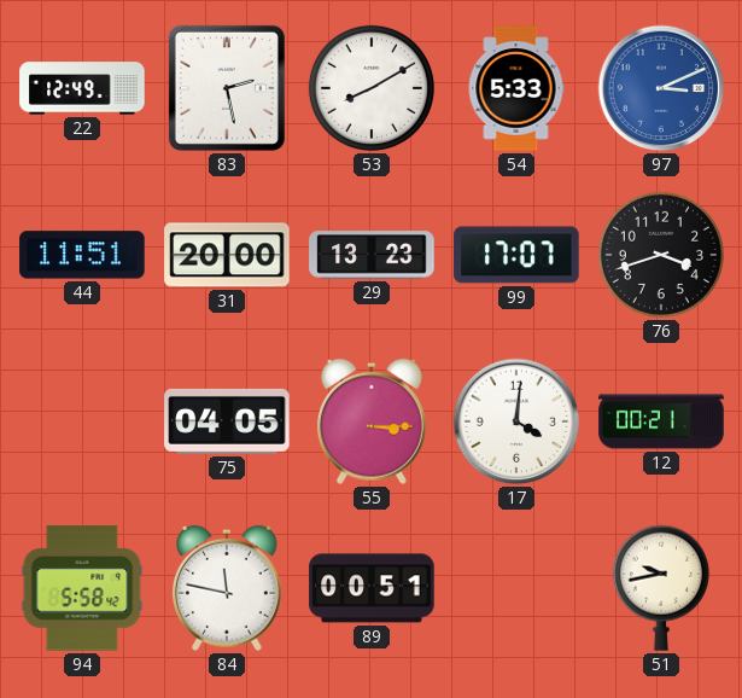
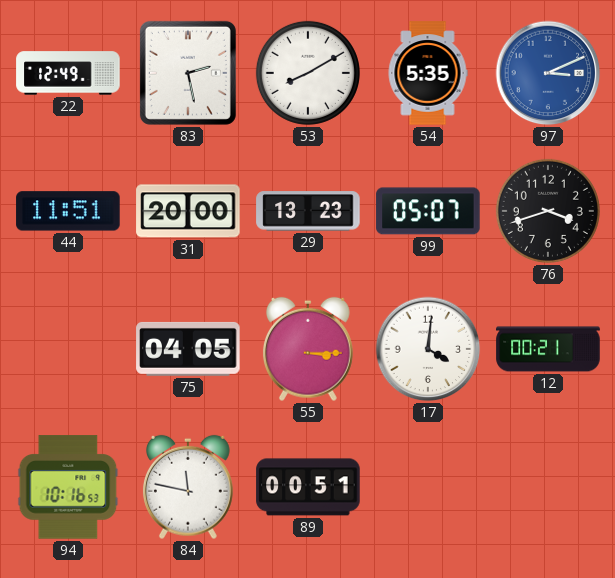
54: 5:33 -> 5:35 (428, 73)
99: 17:07 -> 05:07 (428, 211)
94: 5:58 -> 10:16 (68, 487)
51: 9:43 -> none (661, 588)
